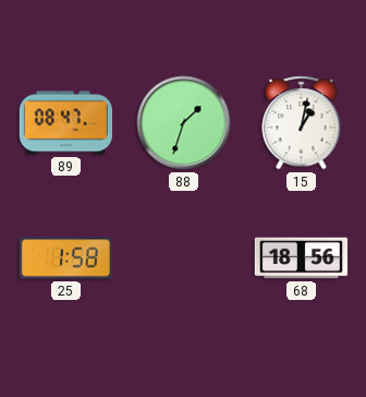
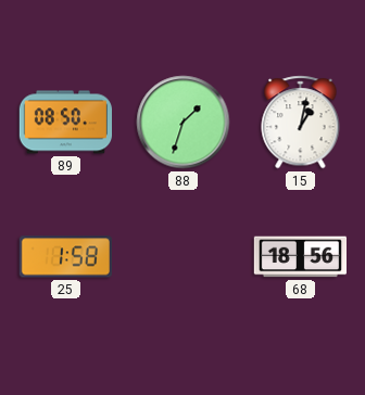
89: 08:47 -> 08:50 (65, 123)
